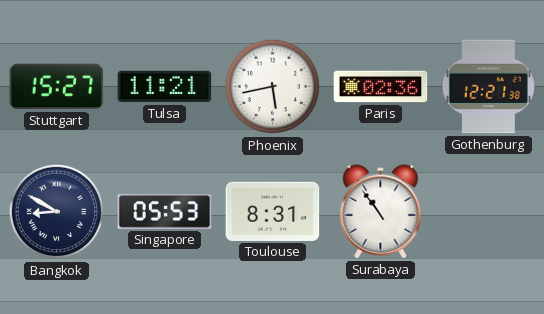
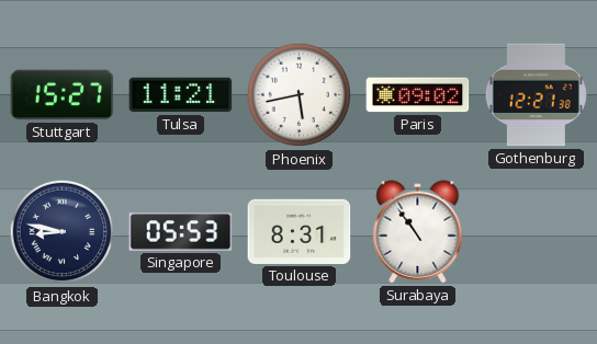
Paris: 02:36 -> 09:02 (418, 95)
Bangkok: 8:50 -> 8:47 (63, 232)
